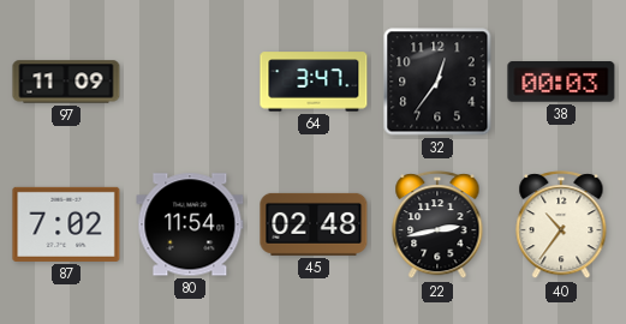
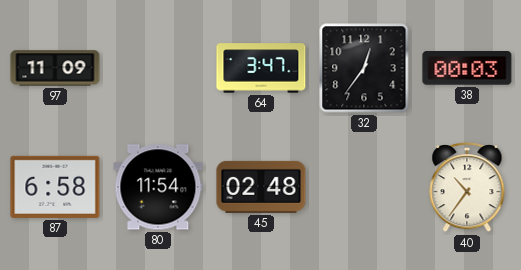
87: 7:02 -> 6:58 (55, 187)
22: 2:43 -> none (437, 226)
